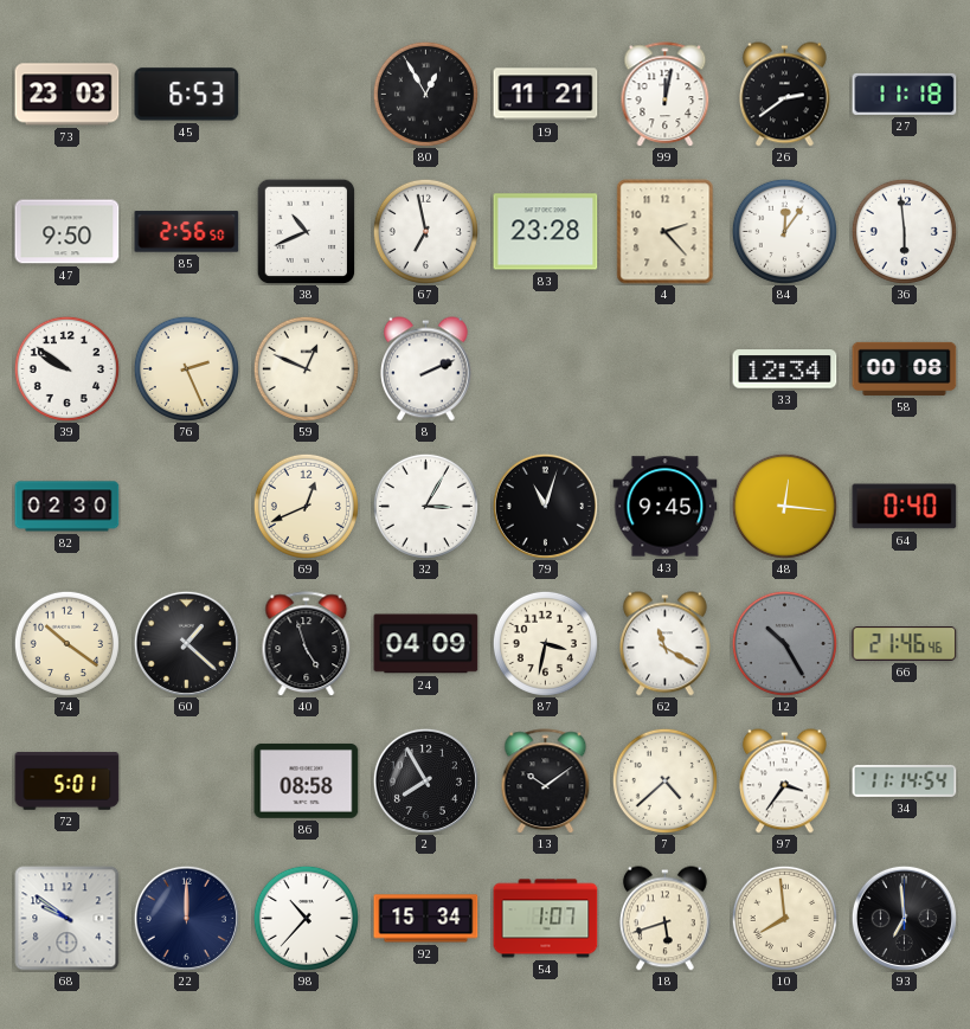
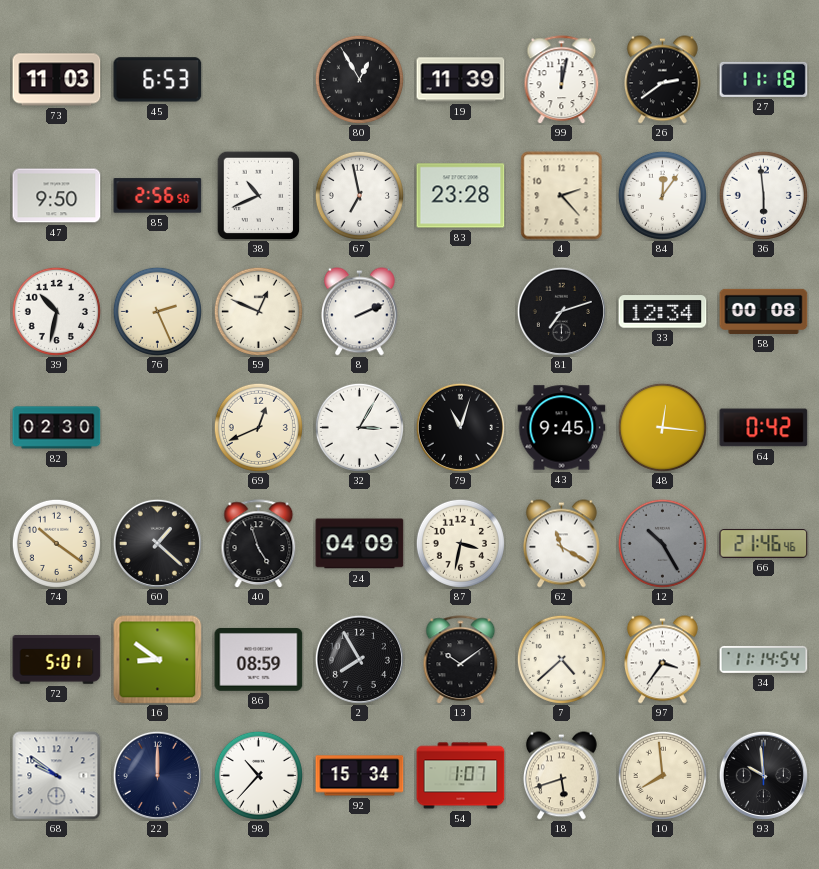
73: 23:03 -> 11:03 (57, 80)
19: 11:21 -> 11:39 (461, 80)
39: 9:51 -> 10:32 (56, 311)
81: none -> 7:12 (561, 311)
64: 0:40 -> 0:42 (764, 428)
16: none -> 8:51 (158, 660)
86: 08:58 -> 08:59 (259, 659)
93: 6:59 -> 9:59 (763, 775)
